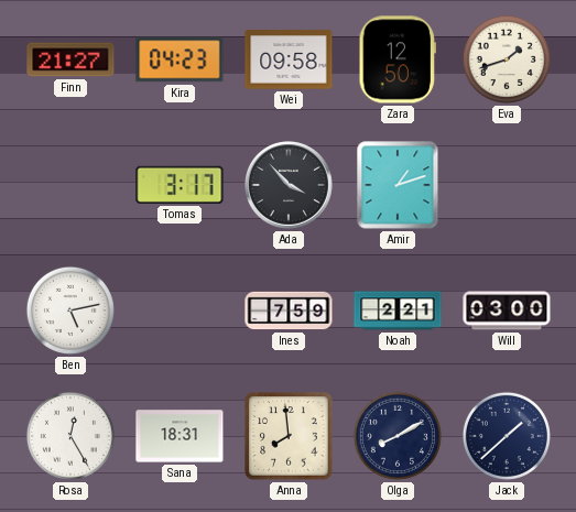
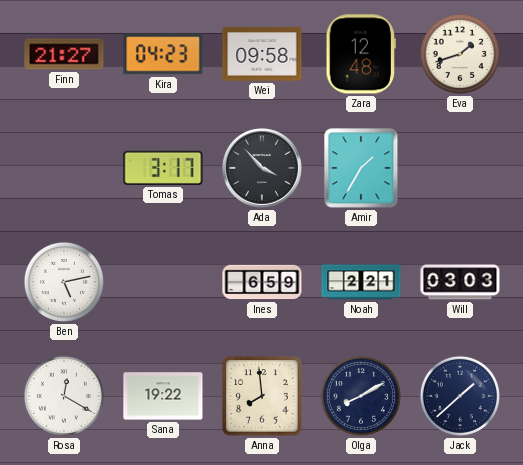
Zara: 12:50 -> 12:48 (360, 54)
Amir: 1:12 -> 1:35 (361, 168)
Ines: 7:59 -> 6:59 (262, 282)
Will: 03:00 -> 03:03 (460, 282)
Rosa: 12:25 -> 12:20 (64, 396)
Sana: 18:31 -> 19:22 (163, 396)
